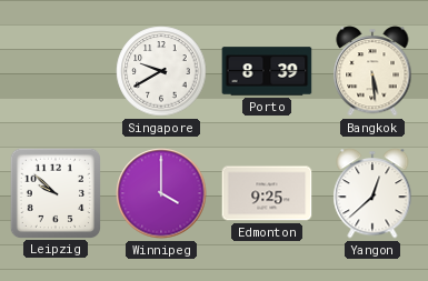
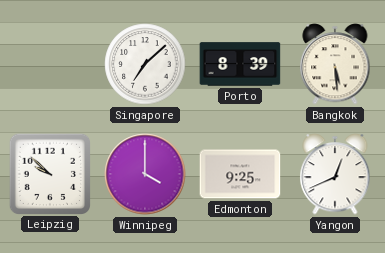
Singapore: 9:40 -> 7:08 (145, 64)
Yangon: 12:38 -> 12:41 (335, 174)
